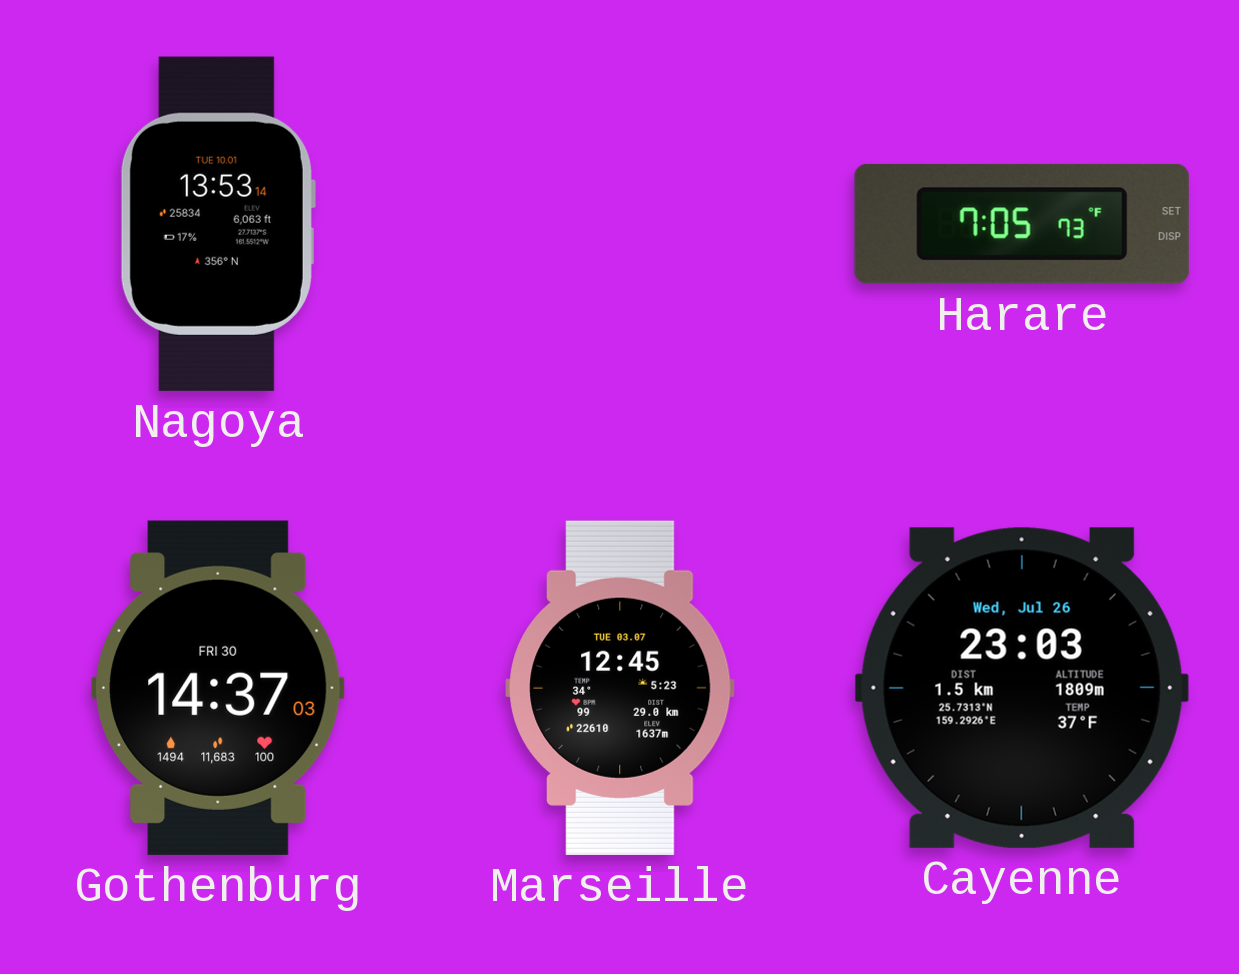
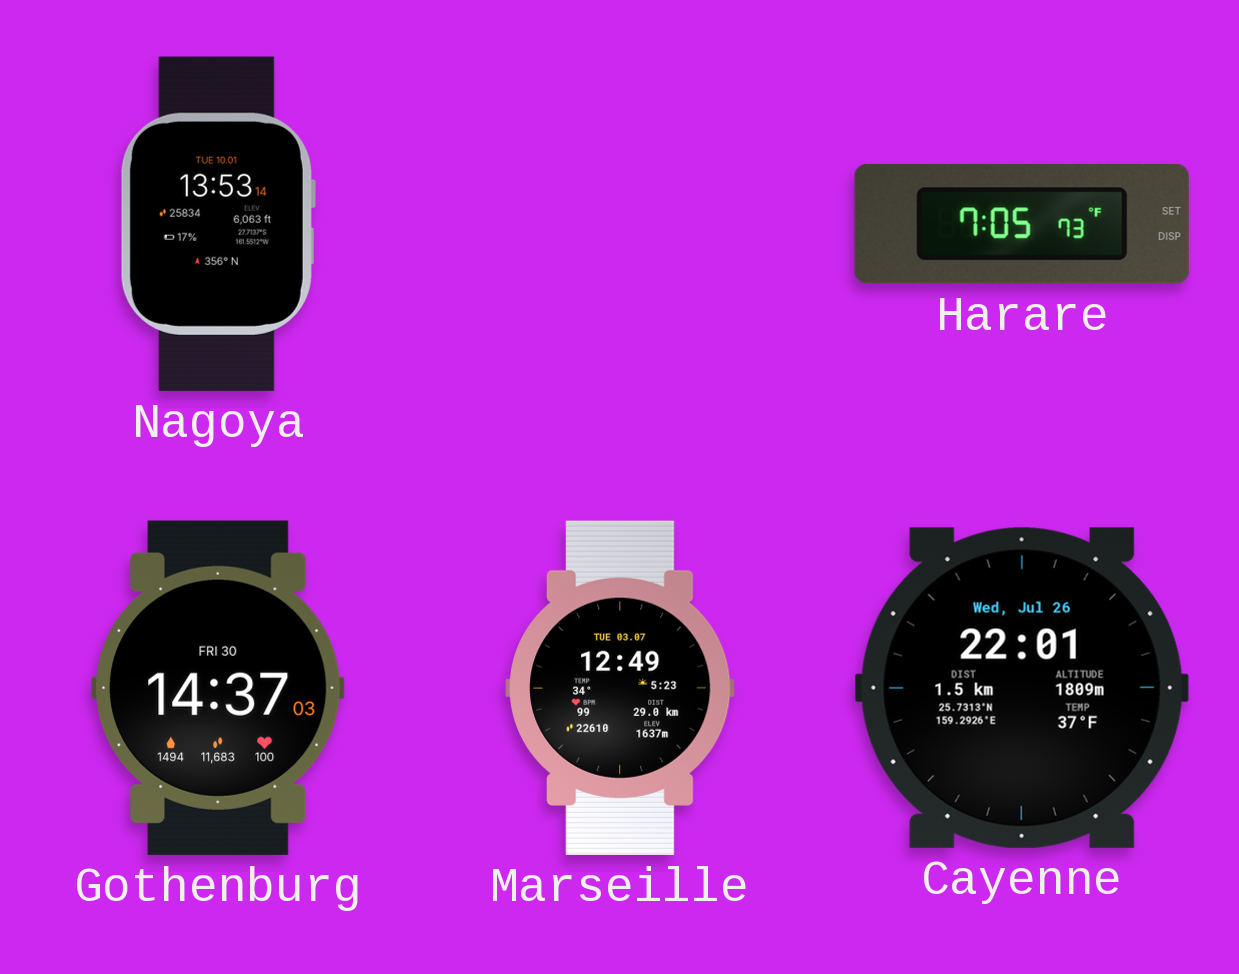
Marseille: 12:45 -> 12:49 (620, 688)
Cayenne: 23:03 -> 22:01 (1022, 688)
